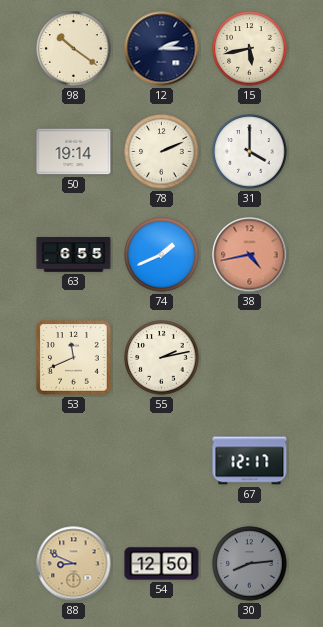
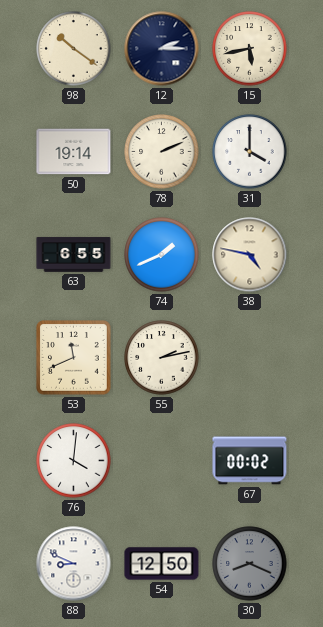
38: 4:43 -> 4:47 (250, 255)
38 dial: salmon -> cream (250, 255)
76: none -> 4:01 (74, 461)
67: 12:17 -> 00:02 (250, 461)
88 dial: champagne -> white (74, 564)
30: 8:14 -> 8:19 (250, 564)
